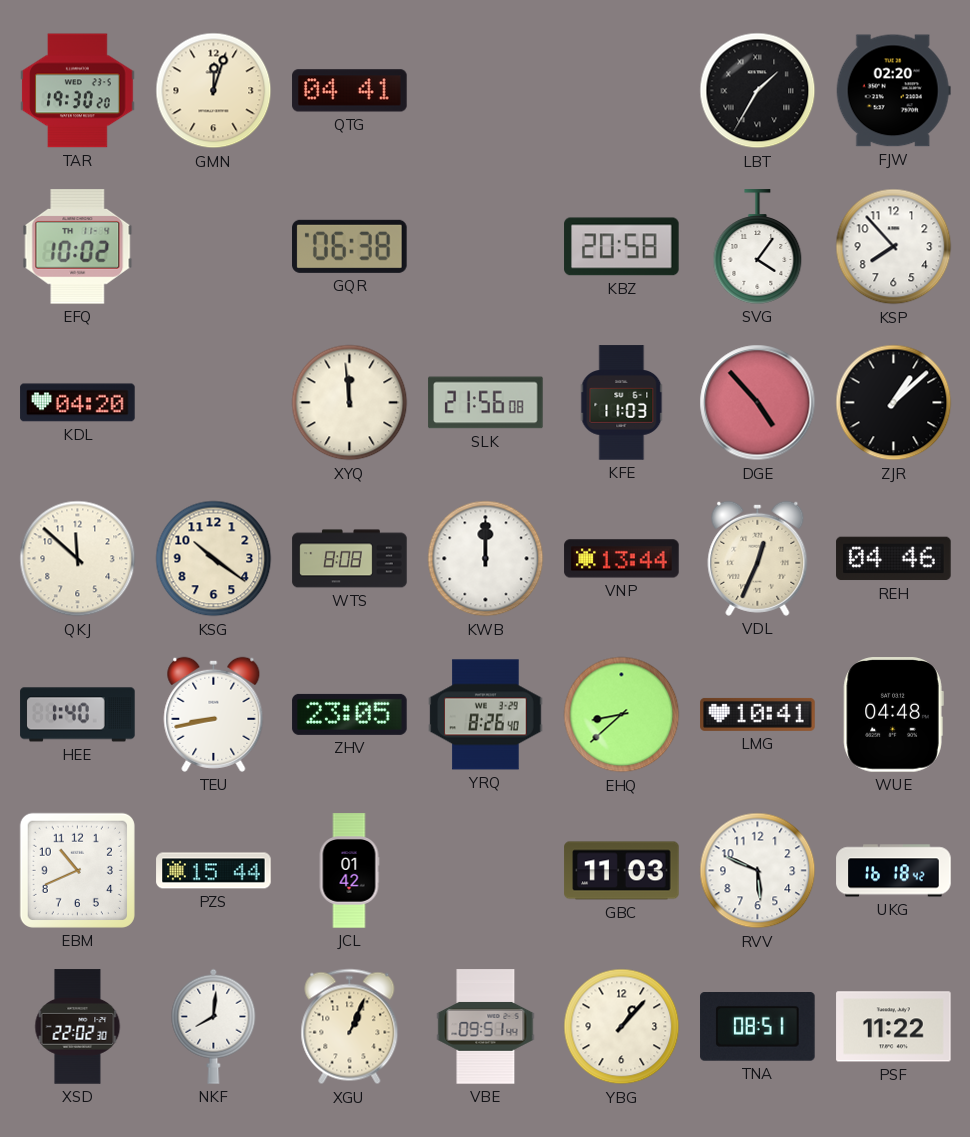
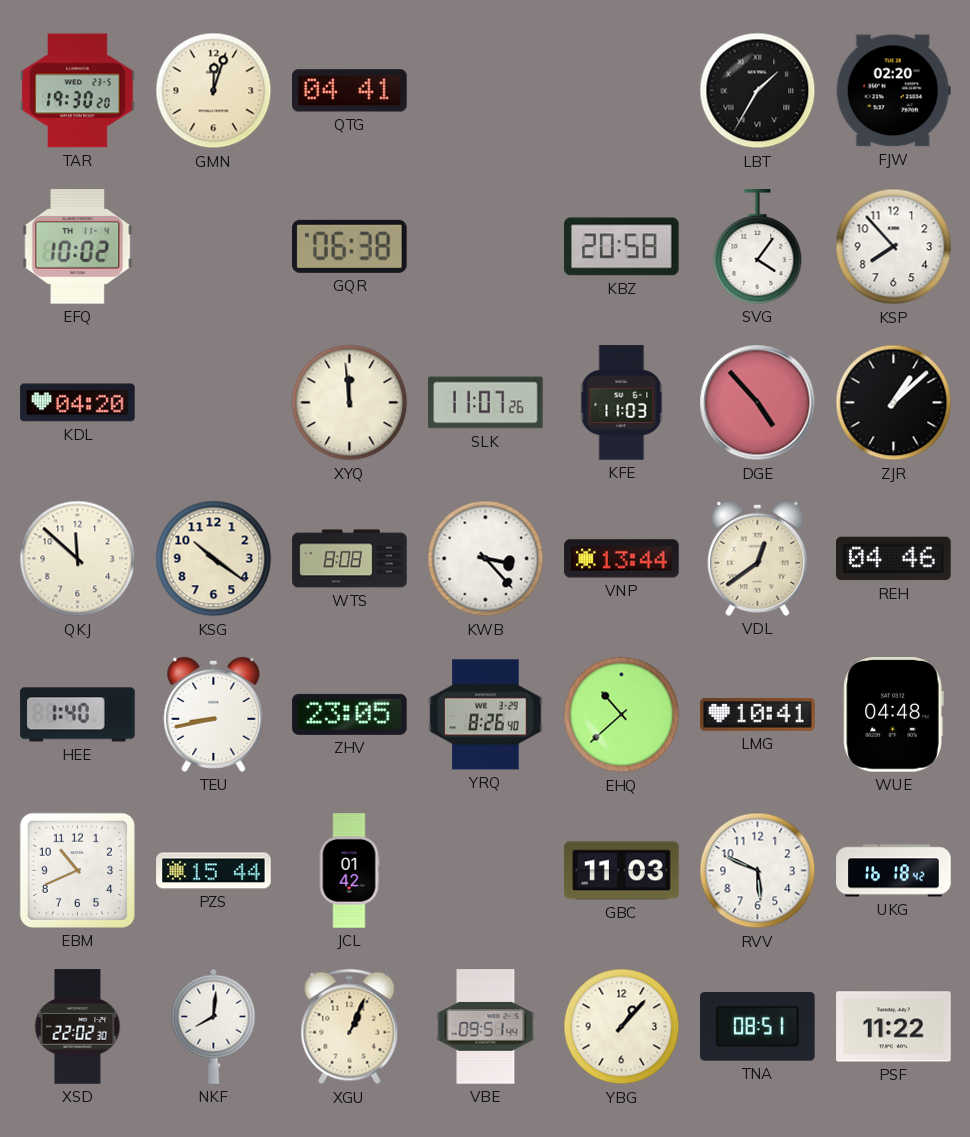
SLK: 21:56 -> 11:07 (486, 403)
KWB: 12:00 -> 3:23 (486, 559)
VDL: 12:34 -> 12:39 (758, 558)
EHQ: 8:38 -> 10:38 (622, 715)
